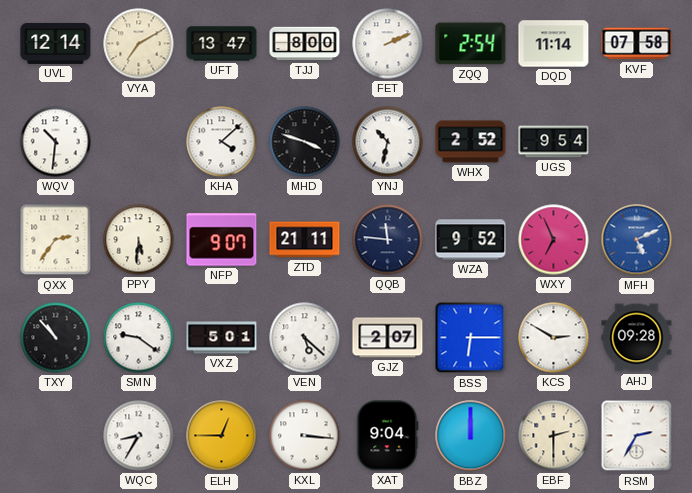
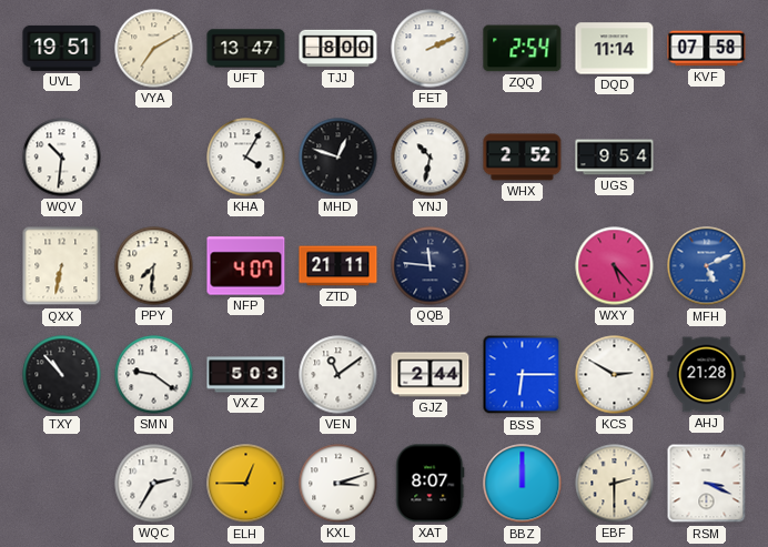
UVL: 12:14 -> 19:51 (62, 48)
KHA: 4:08 -> 4:05 (246, 158)
MHD: 3:48 -> 12:48 (338, 158)
QXX: 2:36 -> 6:32 (62, 266)
PPY: 5:31 -> 7:31 (154, 266)
NFP: 9:07 -> 4:07 (246, 266)
WZA: 9:52 -> none (471, 240)
WXY: 6:56 -> 5:23 (615, 266)
VXZ: 5:01 -> 5:03 (246, 375)
VEN: 5:22 -> 11:09 (338, 375)
GJZ: 2:07 -> 2:44 (431, 375)
AHJ: 09:28 -> 21:28 (707, 375)
WQC: 8:35 -> 2:35 (154, 484)
KXL: 3:16 -> 3:12 (338, 484)
XAT: 9:04 -> 8:07 (431, 484)
RSM: 2:35 -> 3:19 (707, 484)
